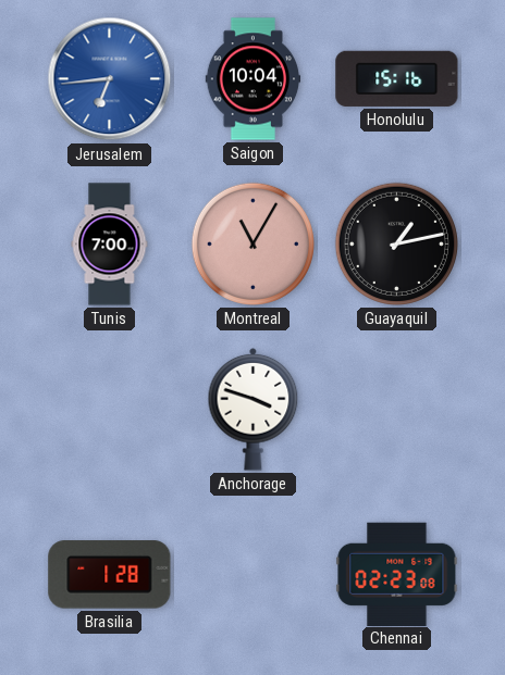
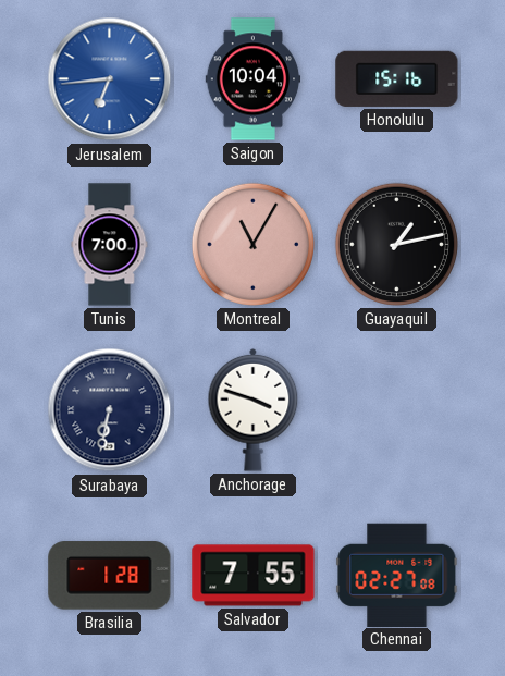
Surabaya: none -> 6:32 (110, 410)
Salvador: none -> 7:55 (254, 576)
Chennai: 02:23 -> 02:27 (397, 575)
